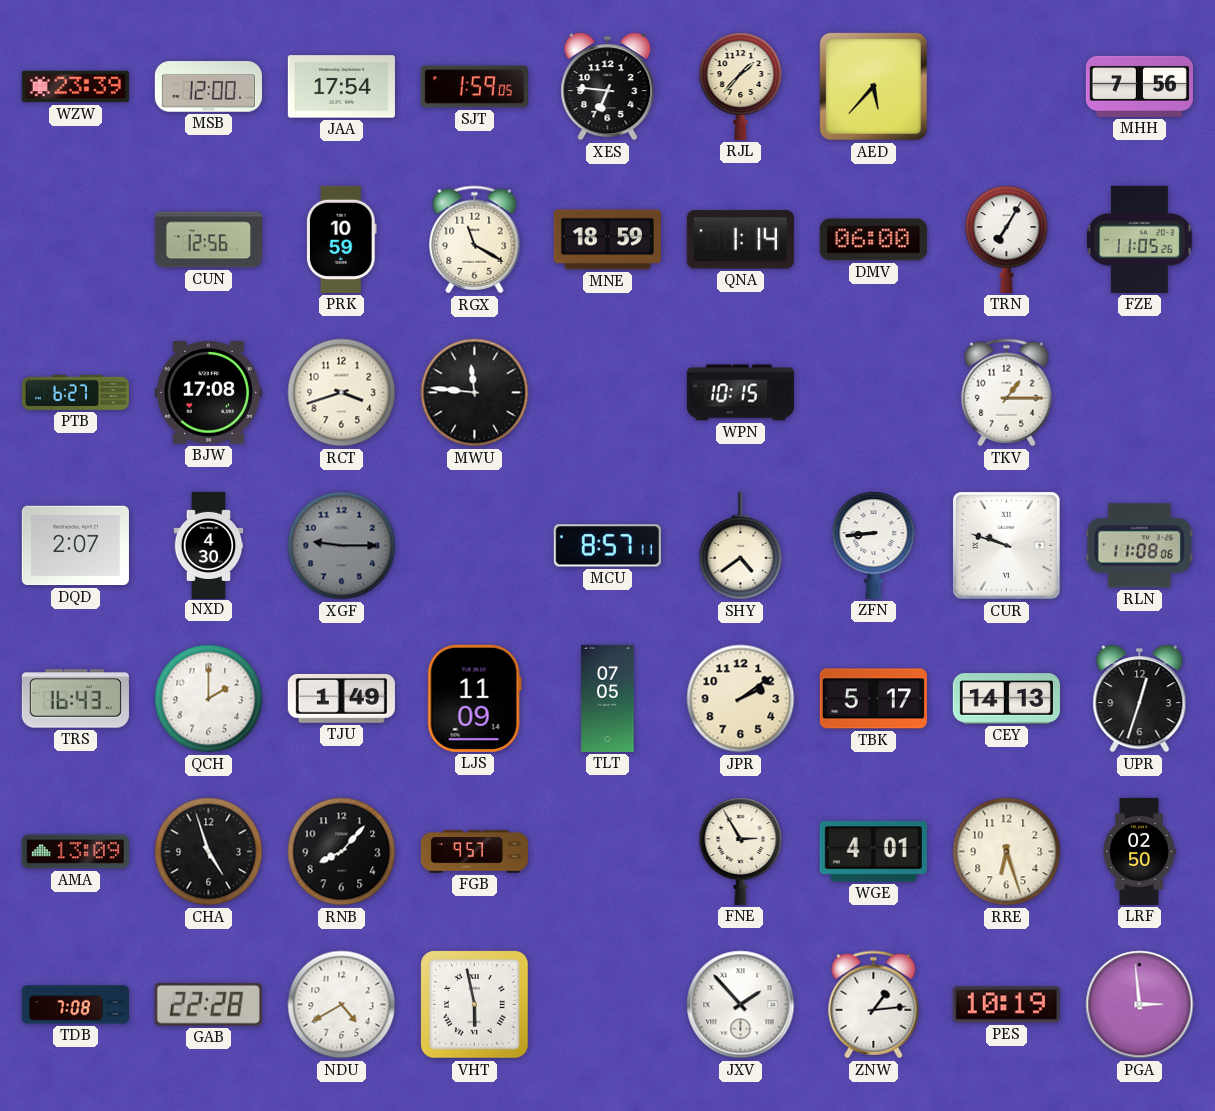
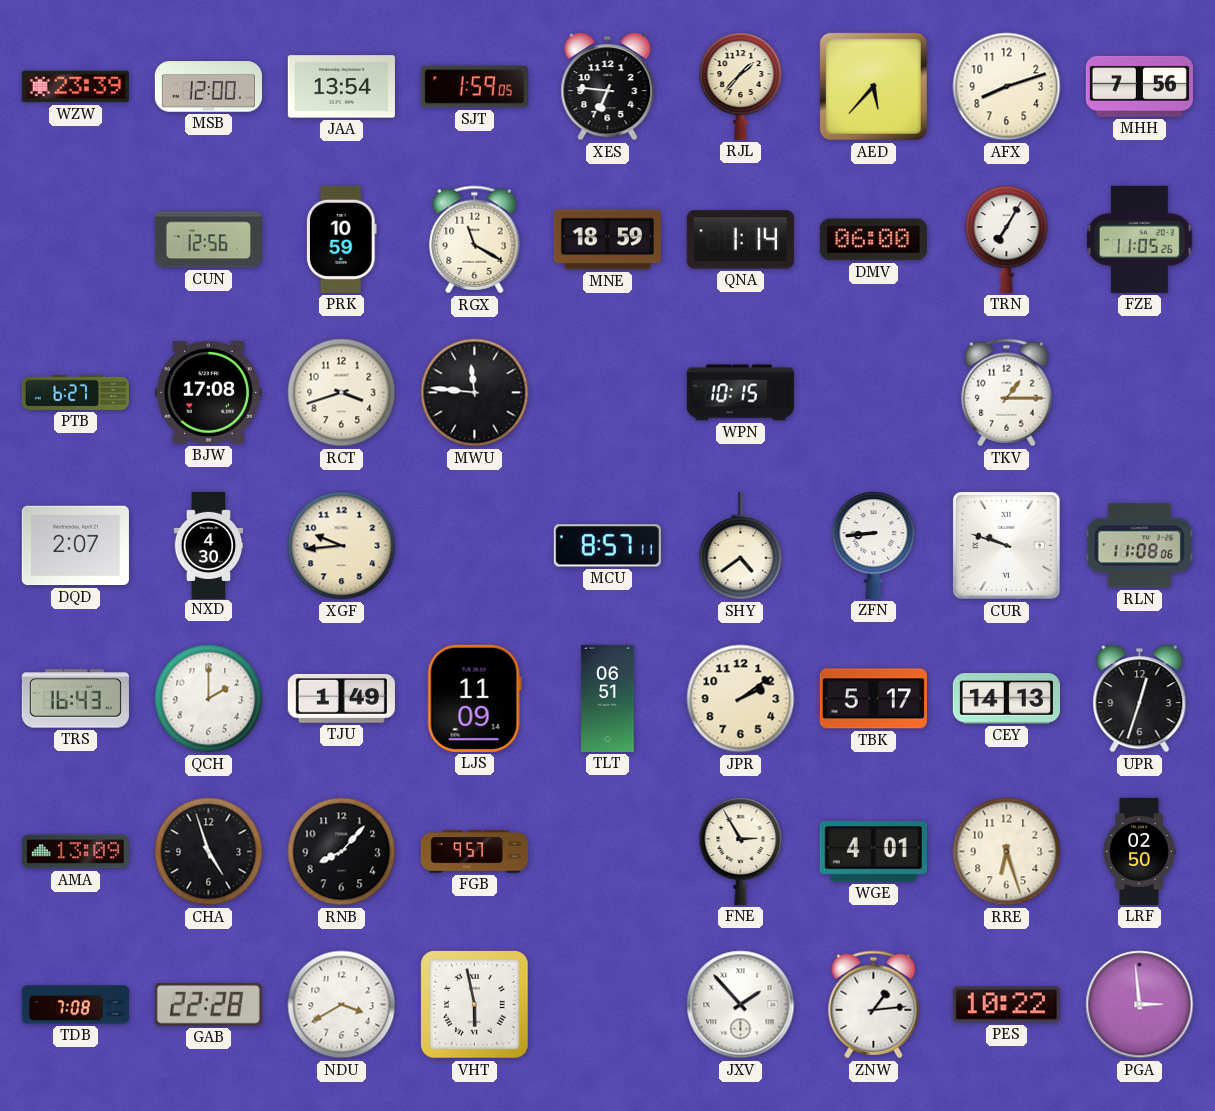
JAA: 17:54 -> 13:54 (341, 87)
AFX: none -> 8:12 (1007, 87)
XGF: 9:15 -> 9:44 (342, 546)
XGF dial: grey -> cream (342, 546)
TLT: 07:05 -> 06:51 (608, 698)
NDU: 4:40 -> 3:40 (342, 1005)
PES: 10:19 -> 10:22 (1006, 1005)
